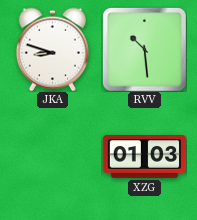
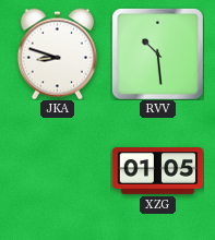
XZG: 01:03 -> 01:05 (157, 171)
